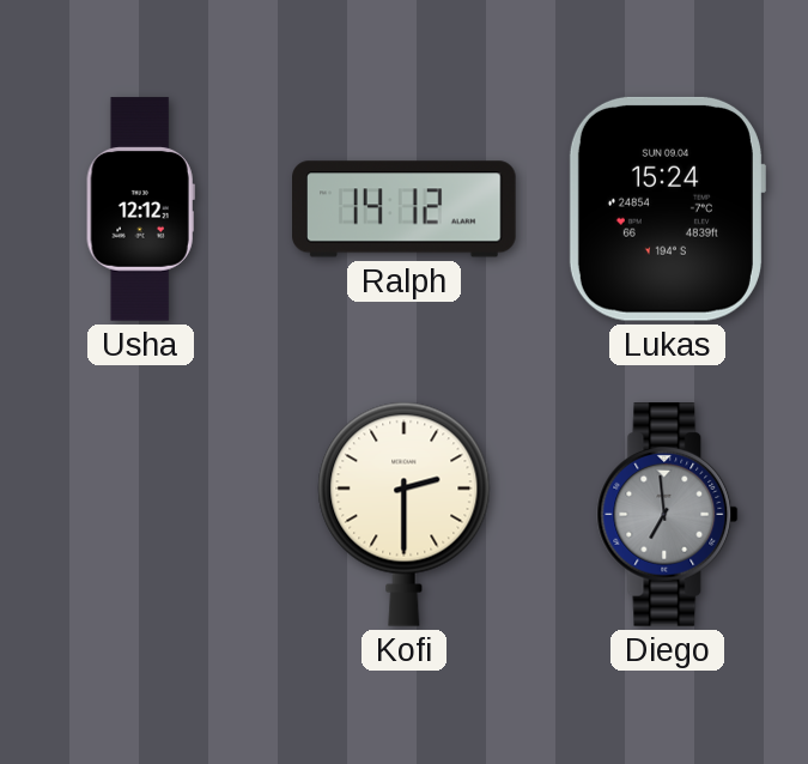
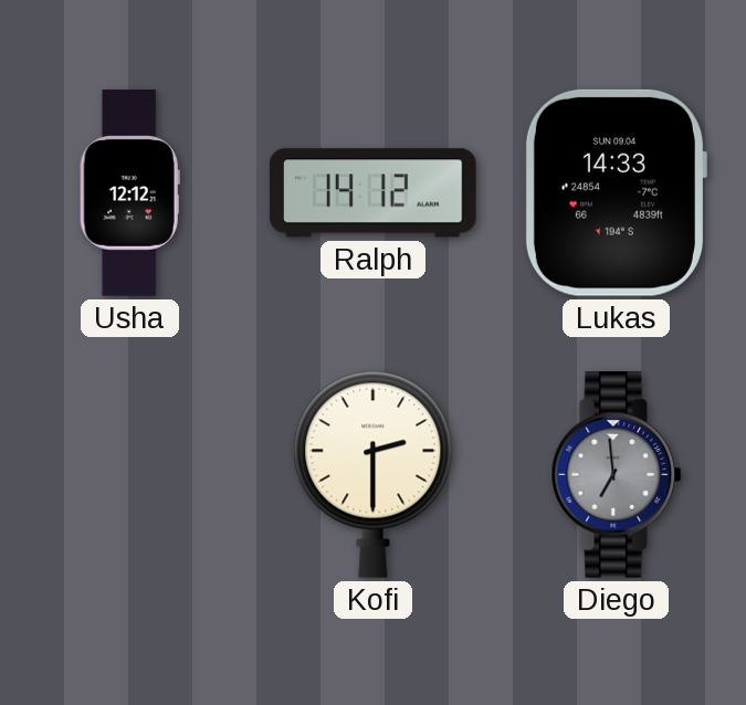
Lukas: 15:24 -> 14:33 (616, 192)
